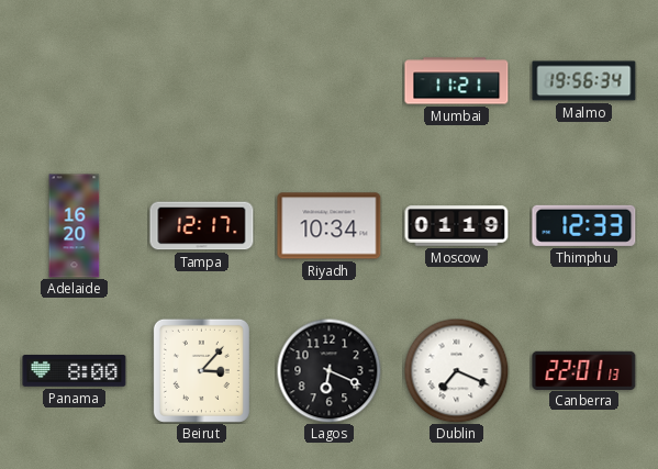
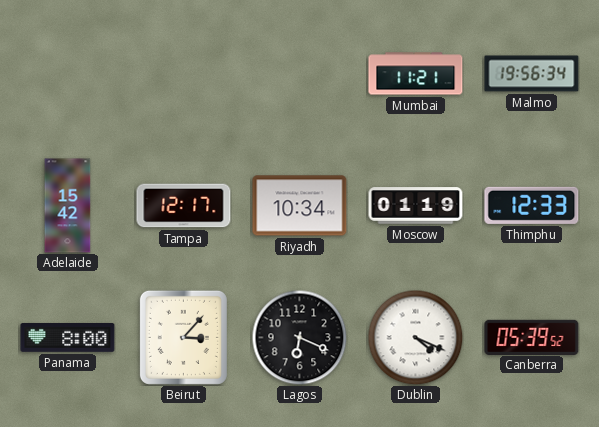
Adelaide: 16:20 -> 15:42 (68, 206)
Dublin: 7:19 -> 4:19 (415, 337)
Canberra: 22:01 -> 05:39 (532, 337)
